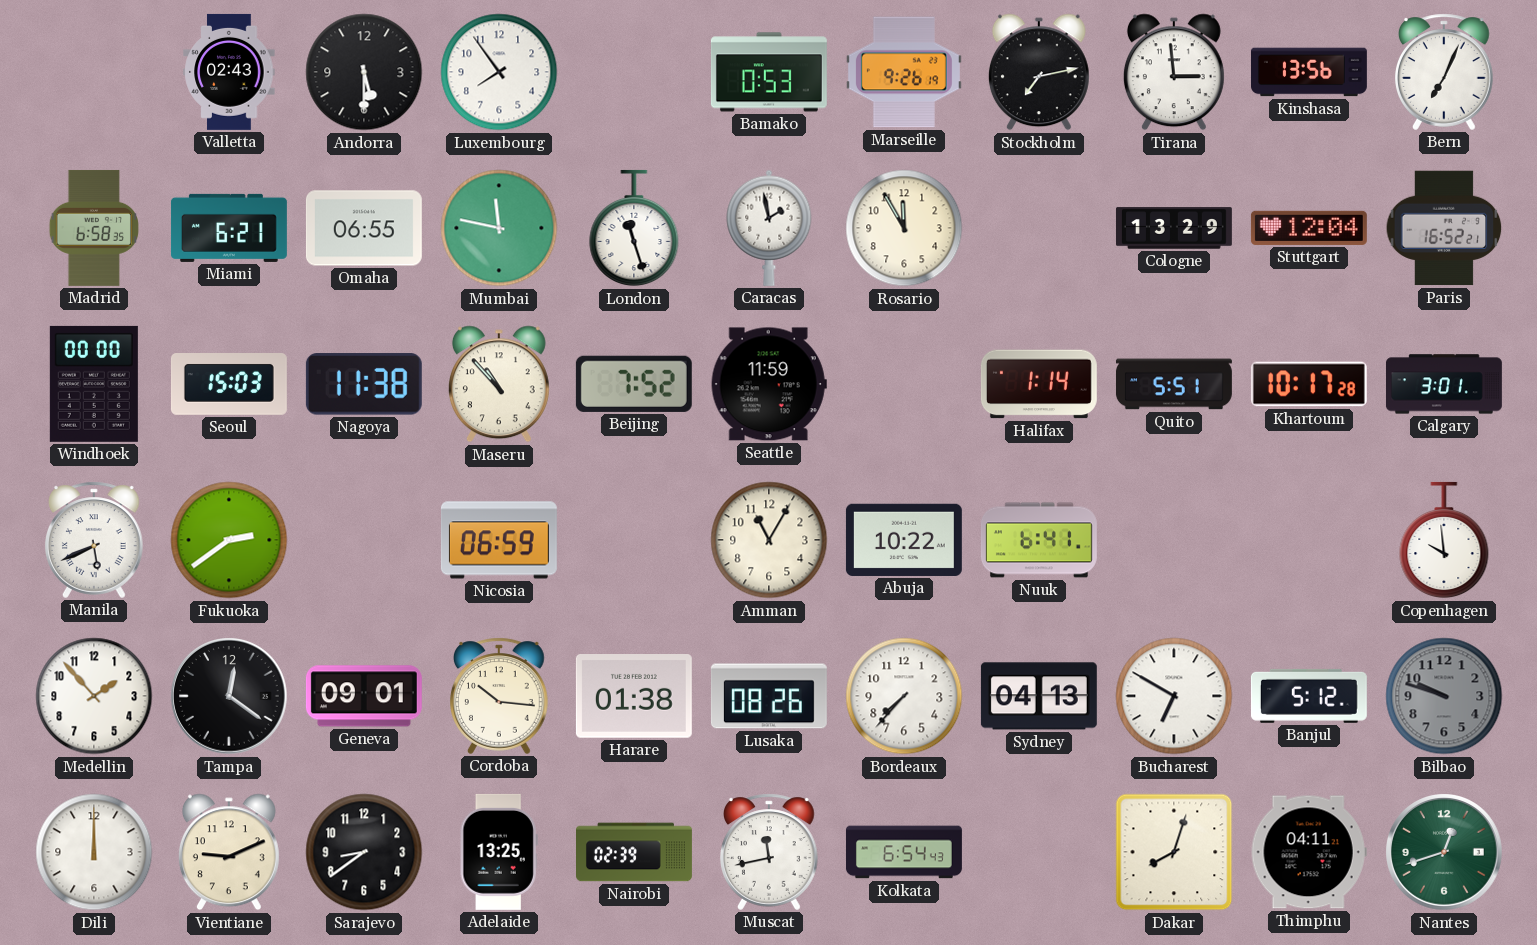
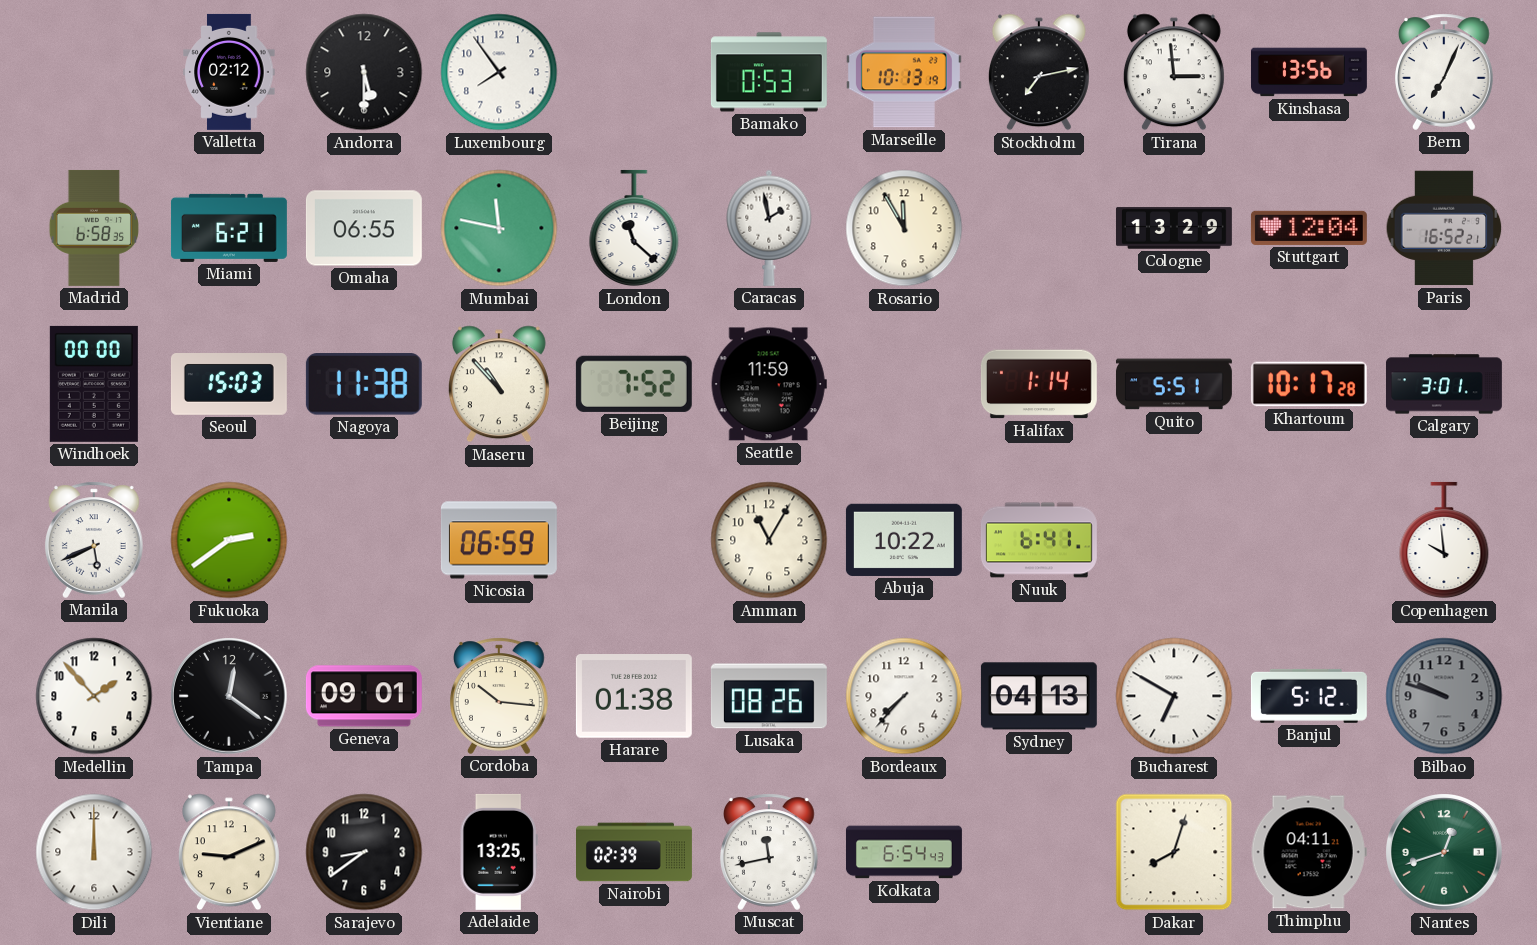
Valletta: 02:43 -> 02:12 (229, 72)
Marseille: 9:26 -> 10:13 (904, 72)
London: 11:27 -> 11:22 (634, 228)
